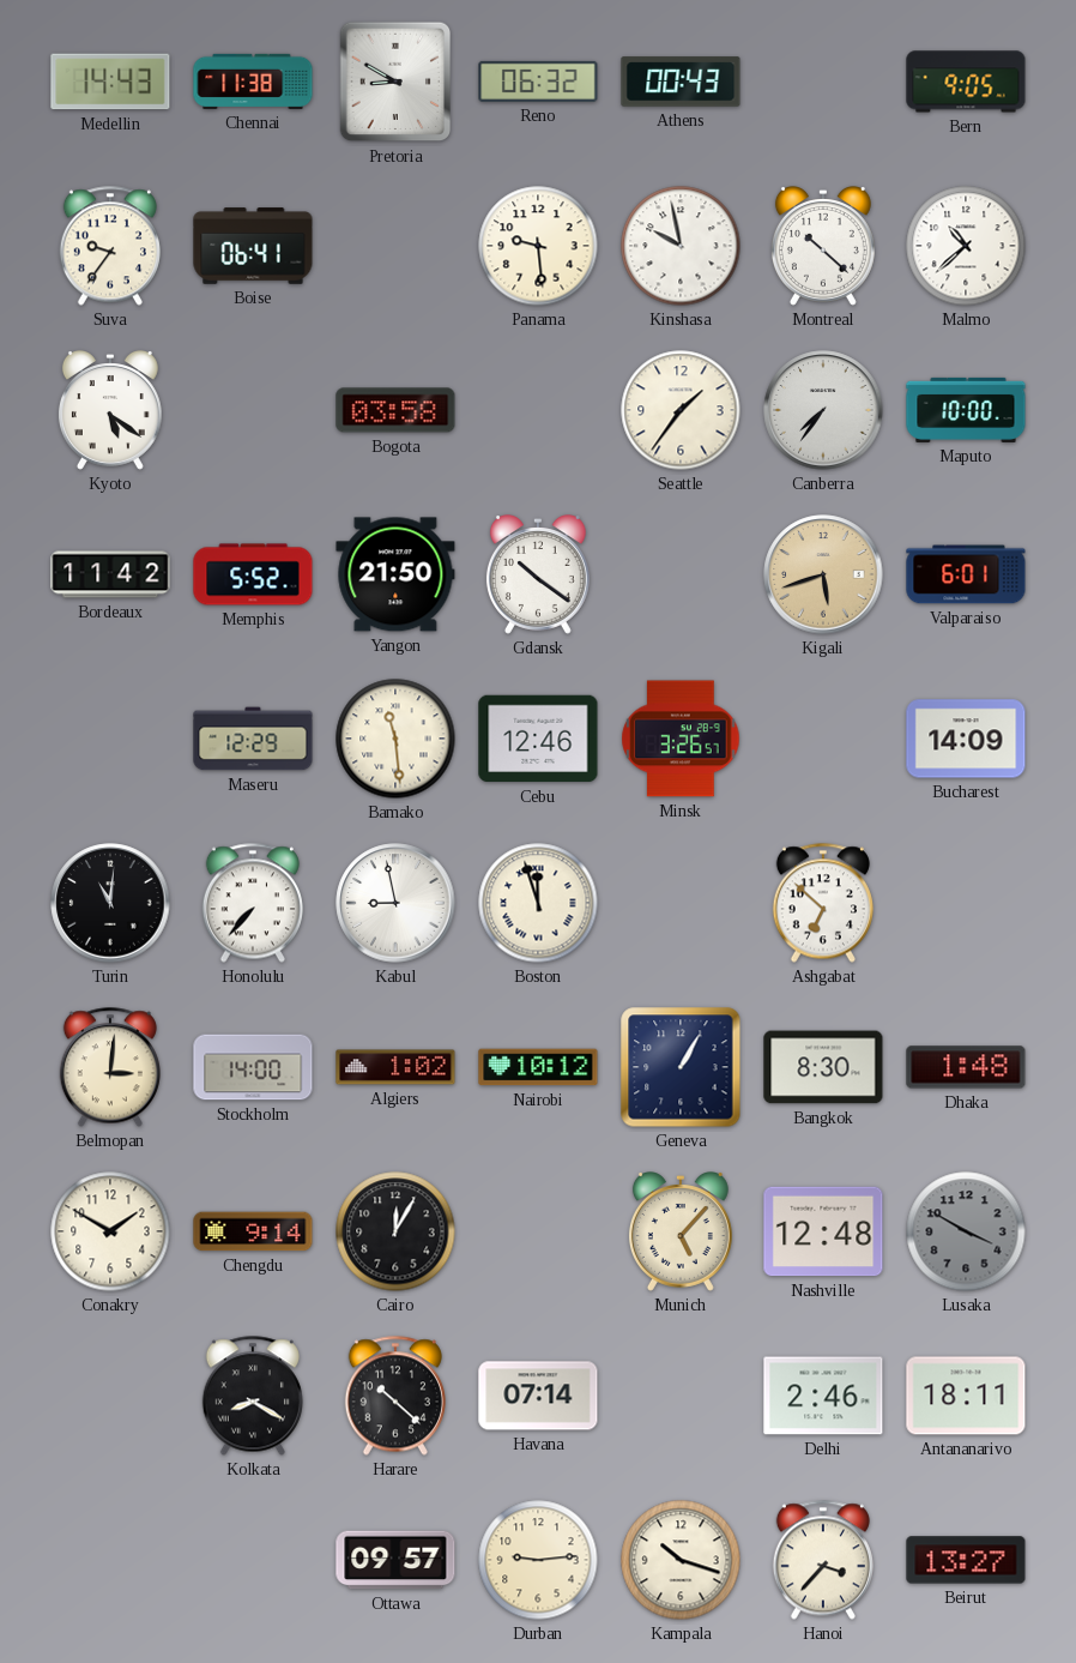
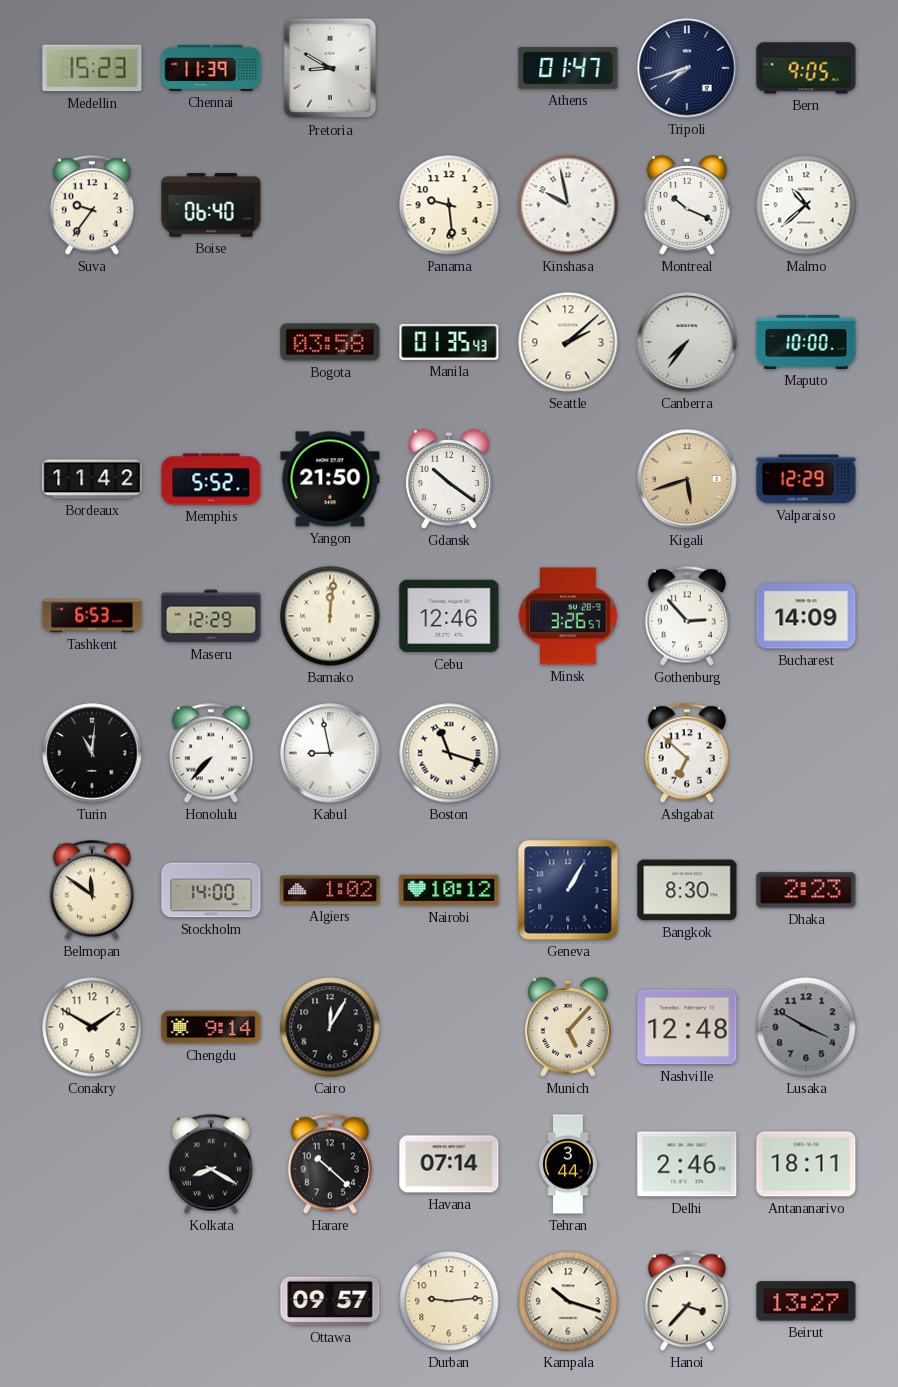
Medellin: 14:43 -> 15:23 (92, 68)
Chennai: 11:38 -> 11:39 (211, 68)
Reno: 06:32 -> none (538, 82)
Athens: 00:43 -> 01:47 (568, 68)
Tripoli: none -> 7:42 (687, 68)
Boise: 06:41 -> 06:40 (211, 205)
Montreal: 10:22 -> 10:19 (687, 206)
Kyoto: 5:21 -> none (110, 411)
Manila: none -> 01:35 (449, 342)
Seattle: 1:36 -> 2:08 (568, 342)
Valparaiso: 6:01 -> 12:29 (806, 479)
Tashkent: none -> 6:53 (92, 616)
Bamako: 11:29 -> 12:01 (330, 616)
Gothenburg: none -> 2:53 (687, 616)
Boston: 11:57 -> 11:18 (449, 753)
Belmopan: 3:01 -> 11:51 (92, 890)
Dhaka: 1:48 -> 2:23 (806, 890)
Tehran: none -> 3:44 (568, 1164)
